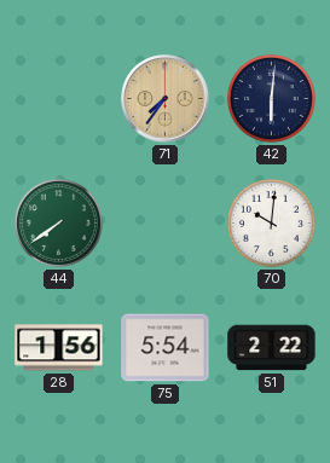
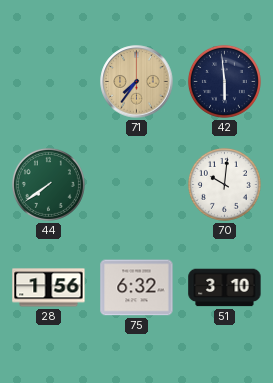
42: 6:01 -> 5:59 (224, 81)
75: 5:54 -> 6:32 (137, 288)
51: 2:22 -> 3:10 (225, 288)
